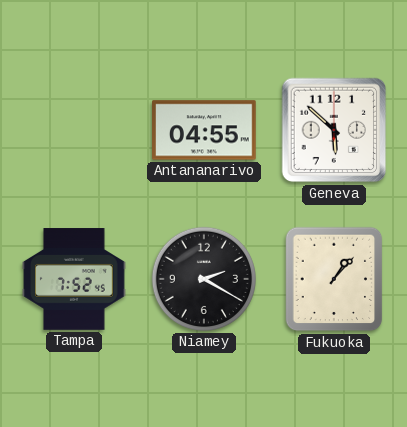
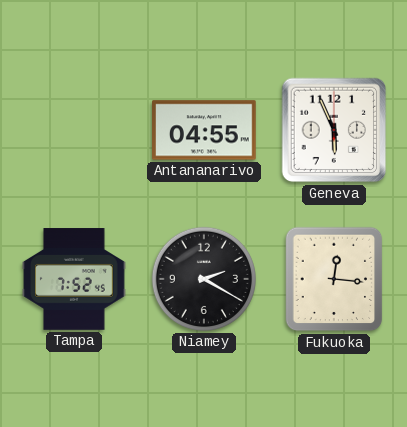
Geneva: 5:52 -> 5:56 (334, 130)
Fukuoka: 1:07 -> 12:16 (334, 279)
